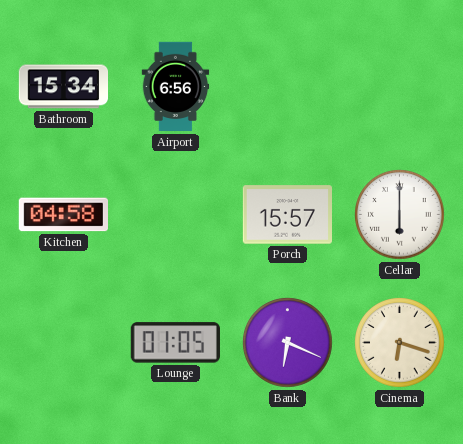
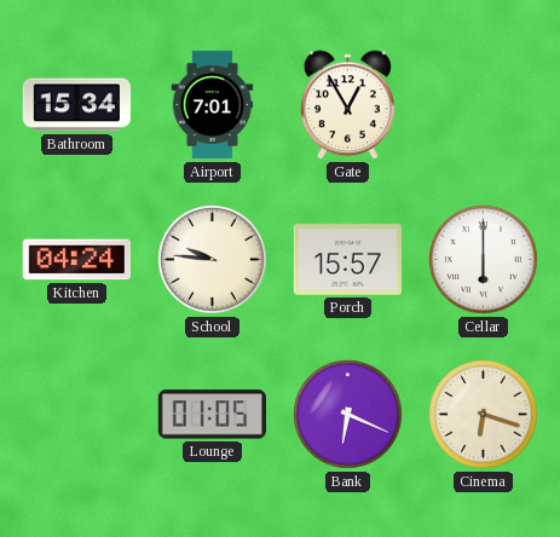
Airport: 6:56 -> 7:01 (213, 105)
Gate: none -> 12:55 (347, 105)
Kitchen: 04:58 -> 04:24 (76, 260)
School: none -> 9:46 (213, 260)
